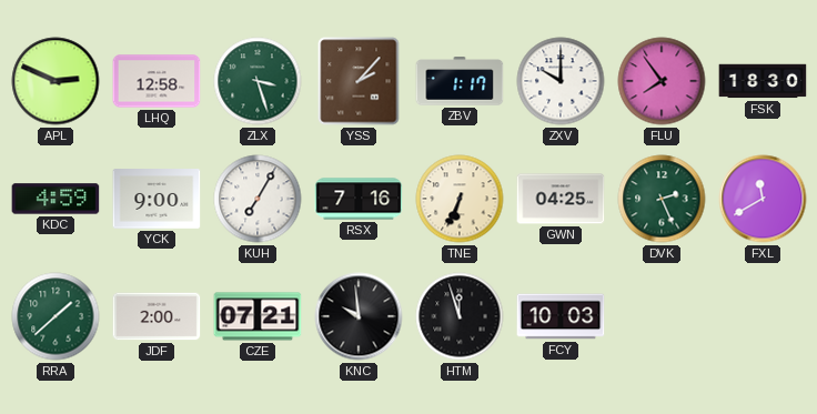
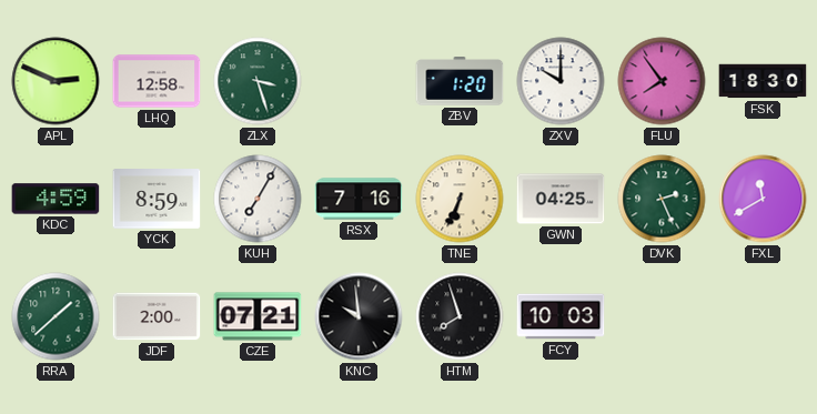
YSS: 2:07 -> none (359, 81)
ZBV: 1:17 -> 1:20 (460, 81)
YCK: 9:00 -> 8:59 (157, 199)
HTM: 11:57 -> 7:57 (460, 316)
